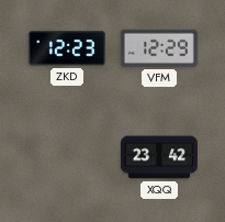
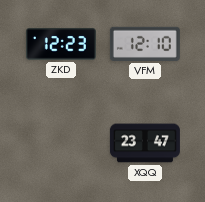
VFM: 12:29 -> 12:10 (145, 44)
XQQ: 23:42 -> 23:47 (145, 143)
